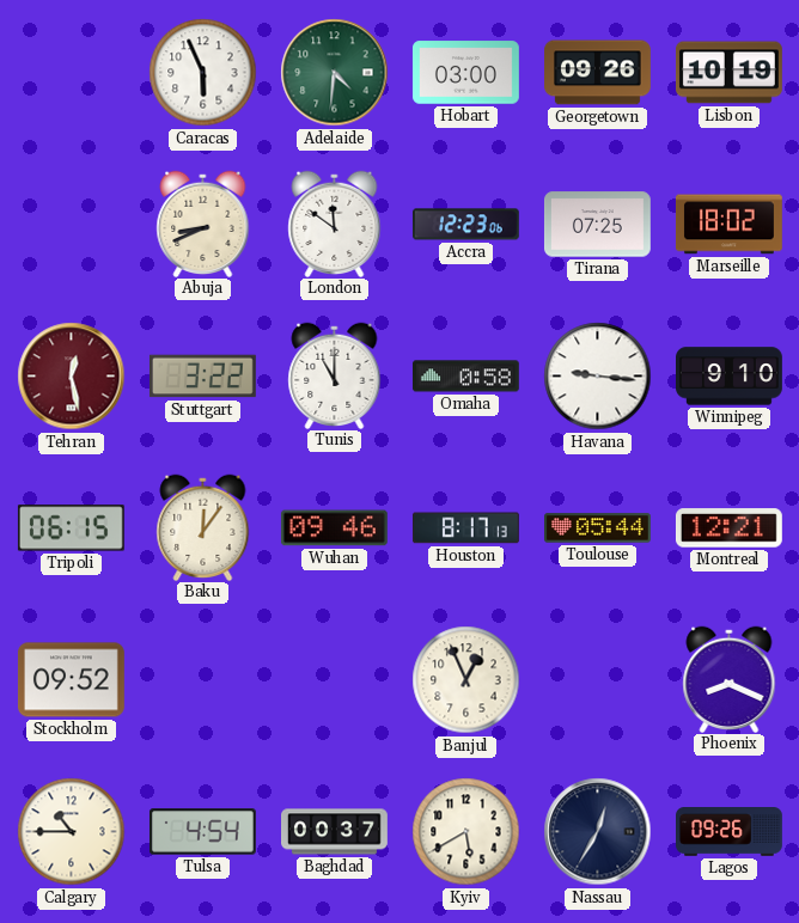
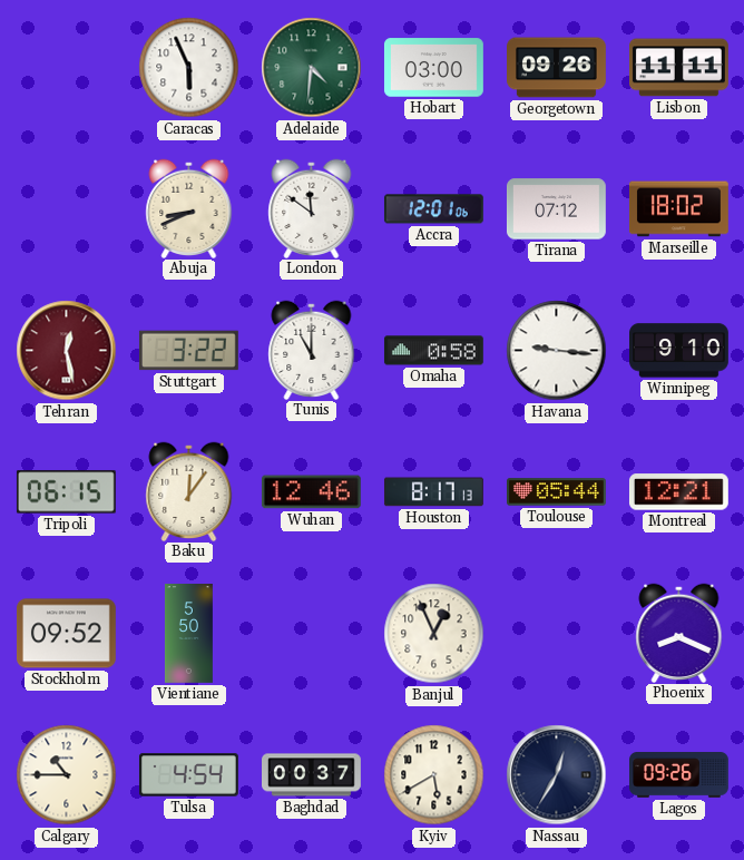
Lisbon: 10:19 -> 11:11 (679, 68)
Accra: 12:23 -> 12:01 (433, 209)
Tirana: 07:25 -> 07:12 (556, 209)
Wuhan: 09:46 -> 12:46 (311, 492)
Vientiane: none -> 5:50 (188, 634)
